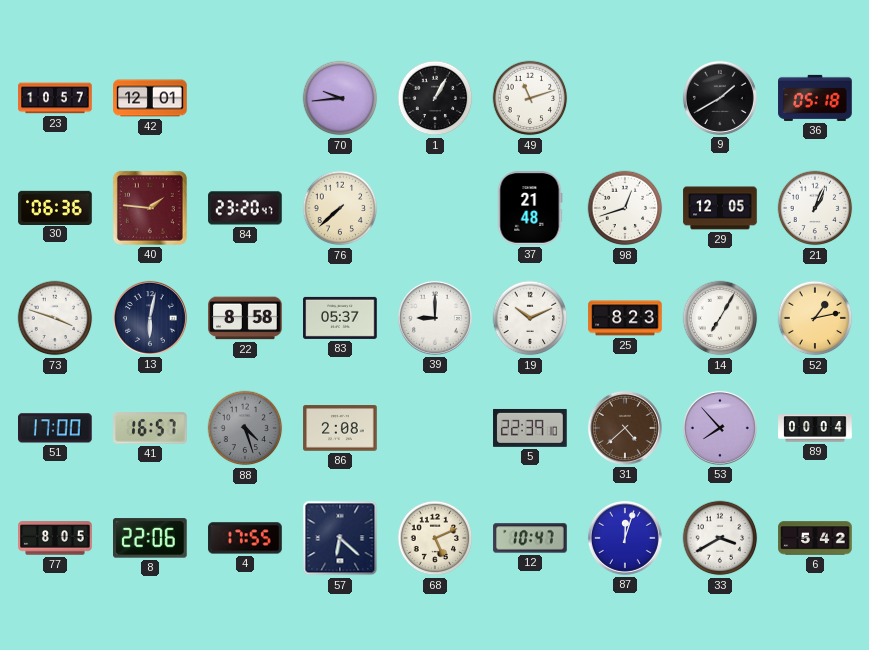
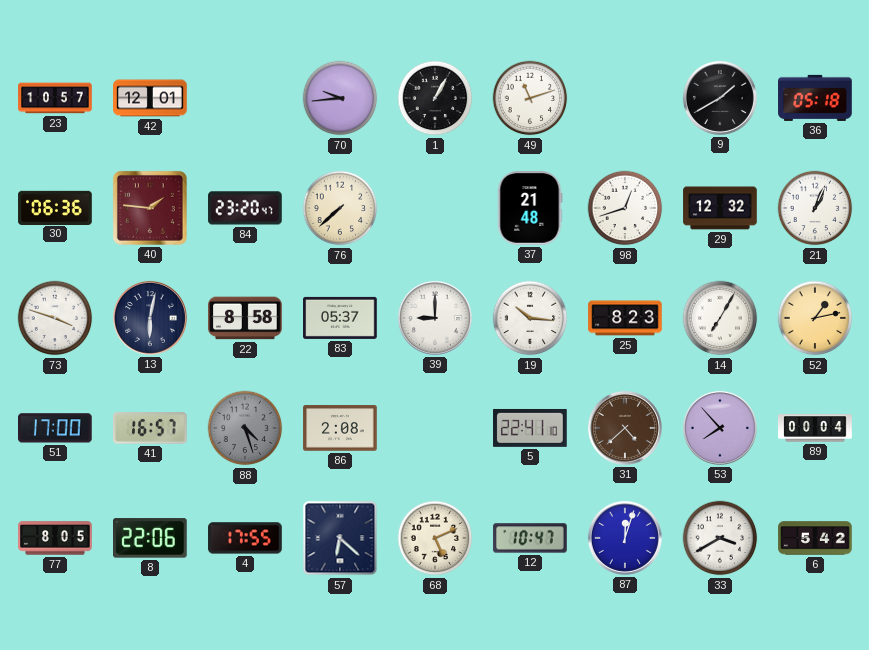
29: 12:05 -> 12:32 (720, 208)
19: 10:11 -> 10:16 (530, 318)
5: 22:39 -> 22:41 (530, 428)
